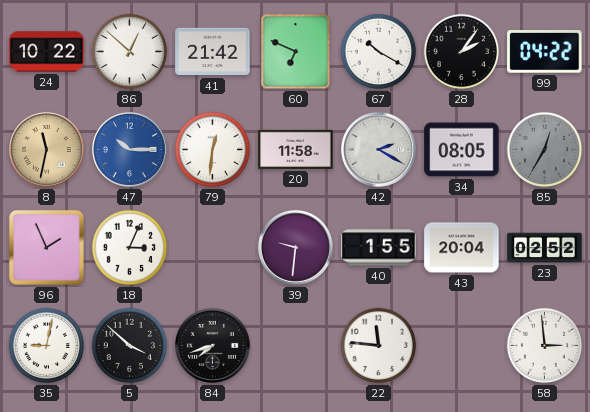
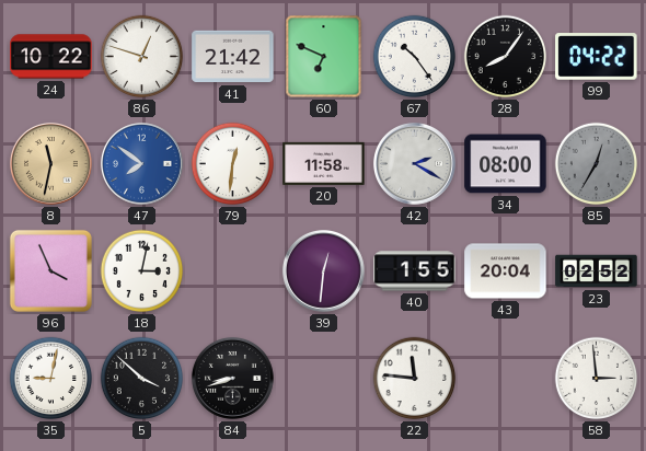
86: 12:52 -> 12:48 (142, 57)
67: 10:20 -> 10:24 (415, 57)
28: 2:06 -> 8:06 (506, 57)
47: 10:15 -> 7:51 (141, 163)
34: 08:05 -> 08:00 (506, 164)
96: 1:56 -> 3:56 (50, 270)
18: 3:04 -> 3:02 (142, 271)
39: 9:31 -> 12:31 (323, 270)
84: 7:42 -> 8:42 (232, 378)
